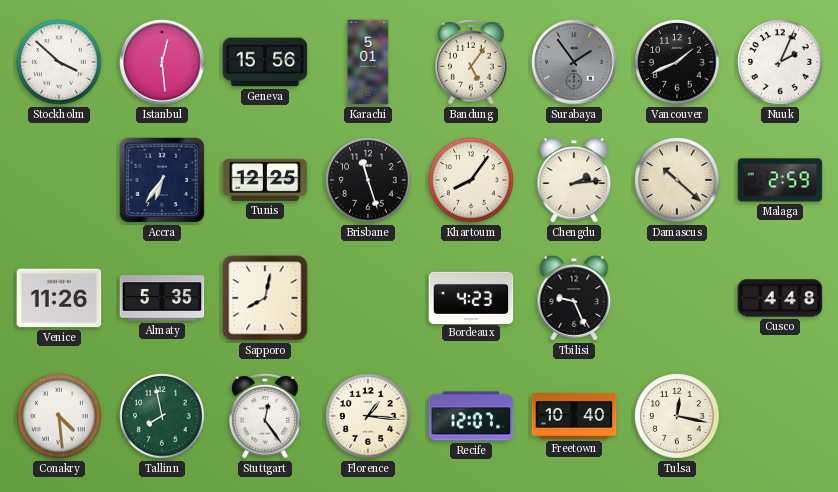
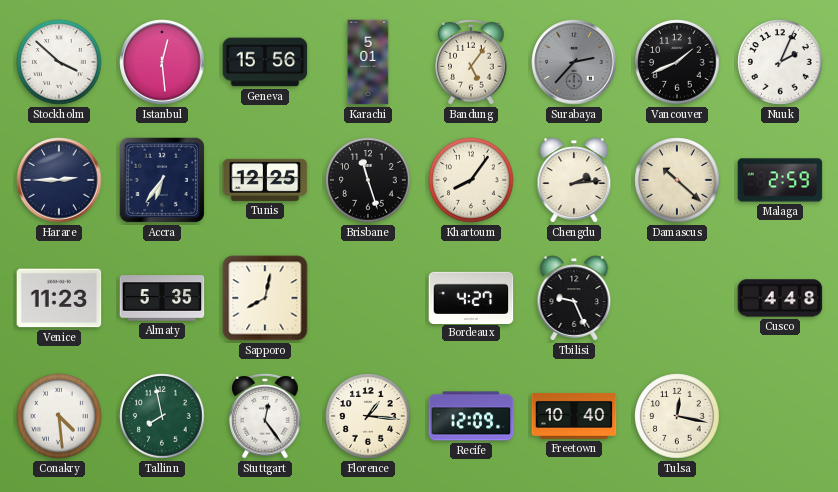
Surabaya: 1:54 -> 2:37 (574, 62)
Harare: none -> 2:45 (59, 180)
Venice: 11:26 -> 11:23 (59, 298)
Bordeaux: 4:23 -> 4:27 (471, 297)
Recife: 12:07 -> 12:09 (471, 416)
